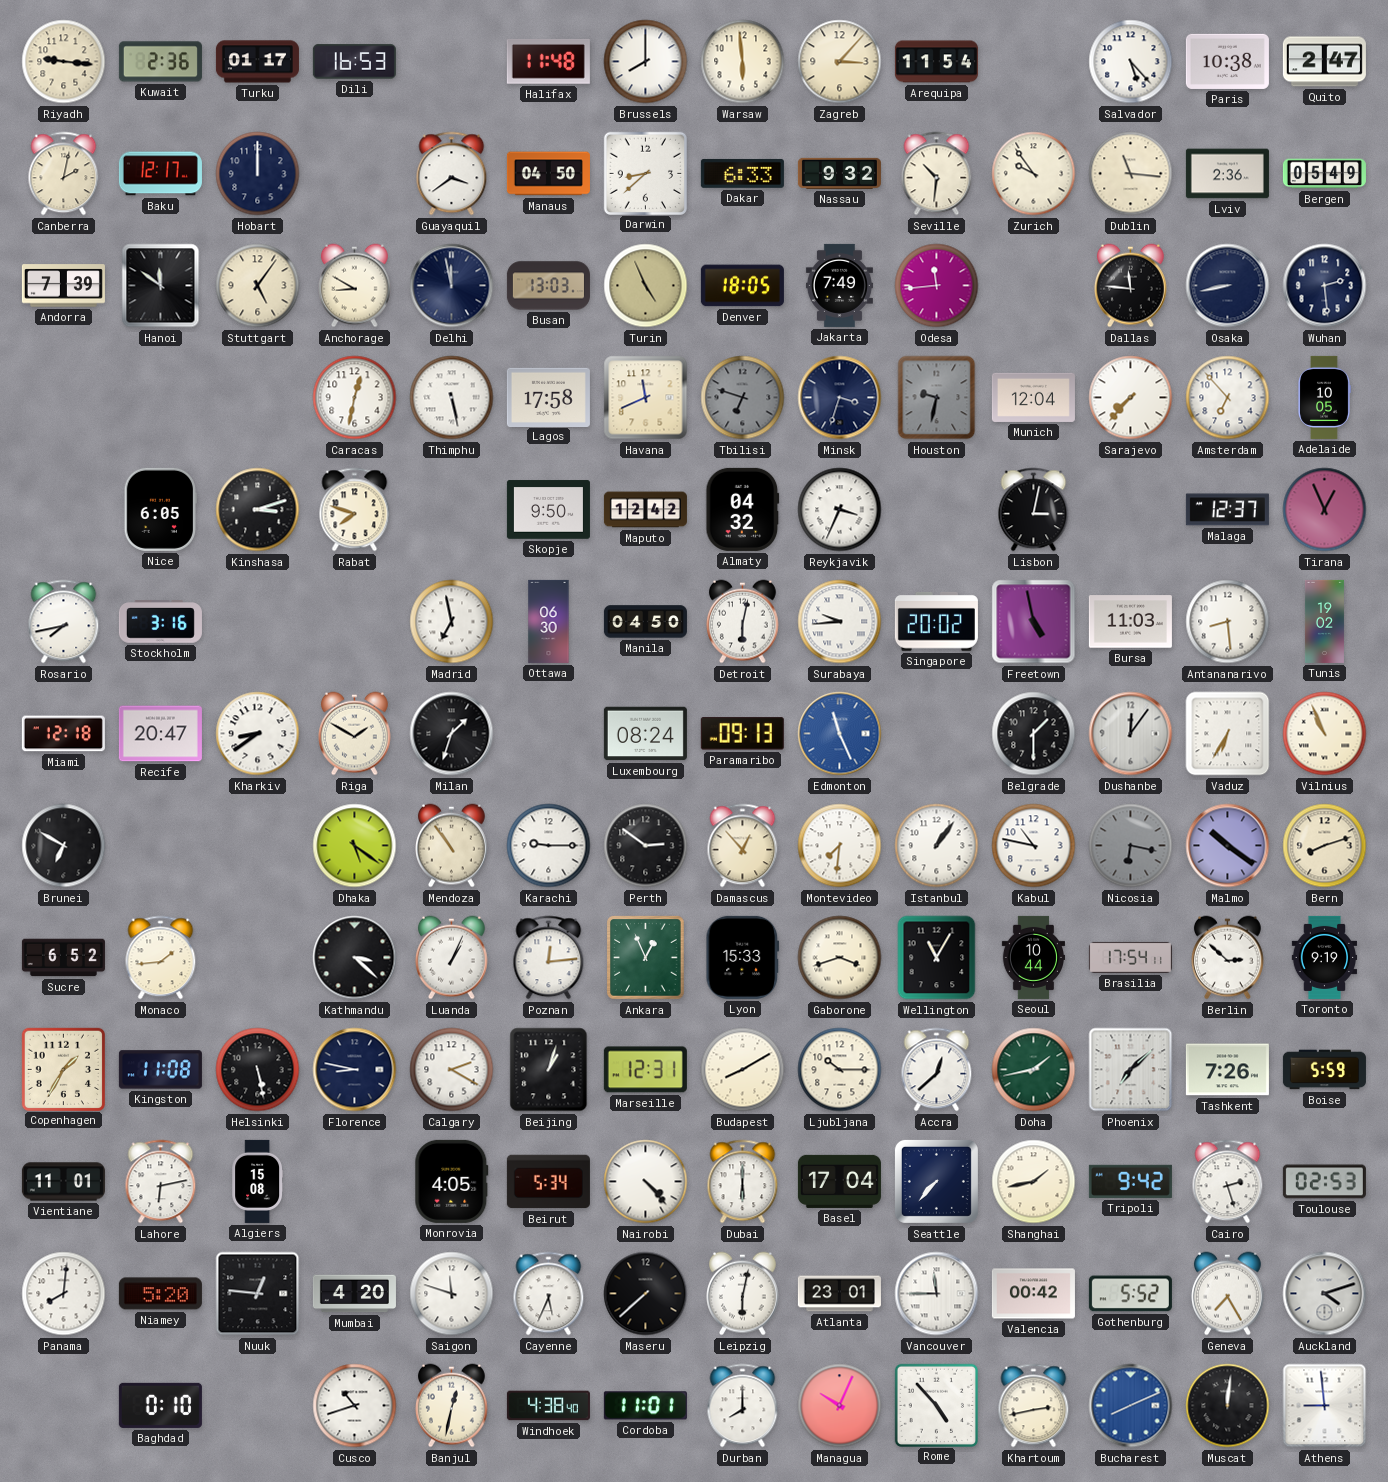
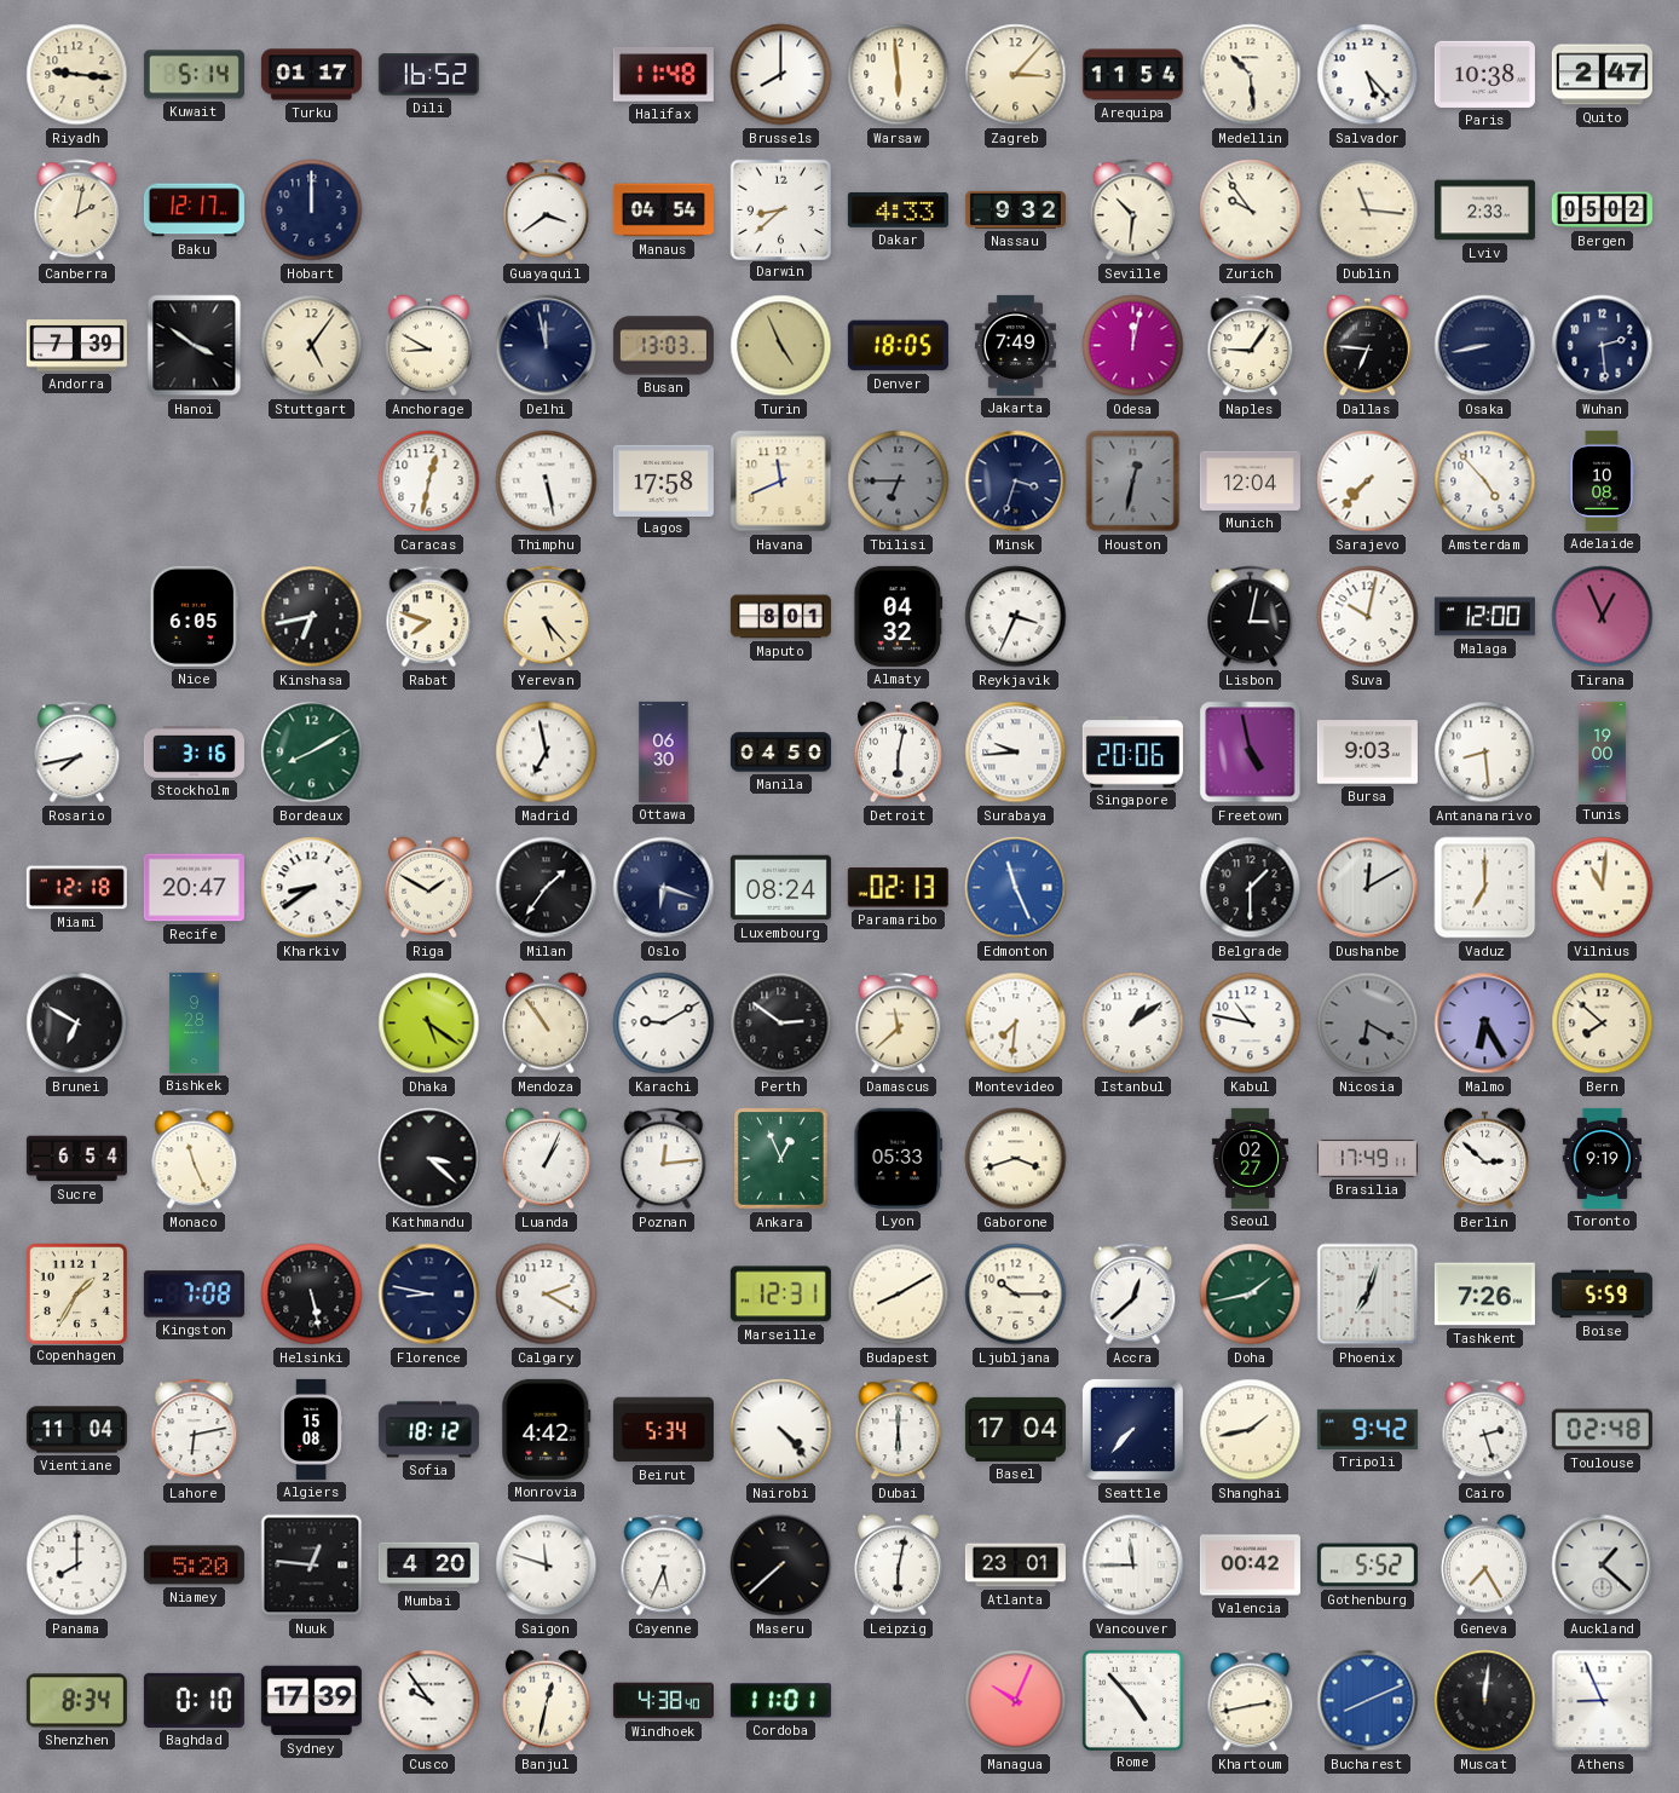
Kuwait: 2:36 -> 5:14 (194, 75)
Dili: 16:53 -> 16:52 (428, 75)
Medellin: none -> 10:29 (1251, 75)
Manaus: 04:50 -> 04:54 (663, 211)
Dakar: 6:33 -> 4:33 (898, 209)
Lviv: 2:36 -> 2:33 (1484, 211)
Bergen: 05:49 -> 05:02 (1602, 211)
Hanoi: 11:51 -> 3:51 (195, 346)
Odesa: 11:44 -> 12:02 (1133, 346)
Naples: none -> 9:06 (1251, 346)
Dallas: 11:46 -> 6:46 (1368, 346)
Tbilisi: 6:48 -> 6:45 (899, 482)
Houston: 9:32 -> 12:32 (1133, 482)
Amsterdam: 6:53 -> 4:53 (1485, 482)
Adelaide: 10:05 -> 10:08 (1602, 480)
Kinshasa: 3:12 -> 6:43 (312, 617)
Yerevan: none -> 5:23 (547, 617)
Skopje: 9:50 -> none (548, 510)
Maputo: 12:42 -> 8:01 (780, 617)
Suva: none -> 10:02 (1368, 617)
Malaga: 12:37 -> 12:00 (1484, 617)
Bordeaux: none -> 8:10 (312, 753)
Singapore: 20:02 -> 20:06 (1132, 753)
Bursa: 11:03 -> 9:03 (1367, 753)
Tunis: 19:02 -> 19:00 (1602, 751)
Milan: 1:33 -> 1:36 (547, 888)
Oslo: none -> 6:18 (664, 888)
Paramaribo: 09:13 -> 02:13 (898, 888)
Dushanbe: 12:06 -> 12:10 (1368, 888)
Vaduz: 6:35 -> 7:00 (1485, 888)
Vilnius: 10:56 -> 11:01 (1603, 888)
Bishkek: none -> 9:28 (195, 1022)
Karachi: 9:15 -> 9:10 (664, 1024)
Damascus: 12:53 -> 11:38 (899, 1024)
Istanbul: 1:06 -> 1:09 (1133, 1024)
Nicosia: 6:17 -> 6:20 (1368, 1024)
Malmo: 10:21 -> 6:25 (1485, 1024)
Bern: 8:12 -> 7:52 (1603, 1024)
Sucre: 6:52 -> 6:54 (76, 1159)
Monaco: 1:44 -> 11:26 (195, 1159)
Lyon: 15:33 -> 05:33 (899, 1158)
Wellington: 11:05 -> none (937, 958)
Seoul: 10:44 -> 02:27 (1250, 1158)
Brasilia: 17:54 -> 17:49 (1367, 1158)
Kingston: 11:08 -> 7:08 (194, 1295)
Beijing: 1:03 -> none (549, 1070)
Phoenix: 7:08 -> 7:03 (1368, 1295)
Vientiane: 11:01 -> 11:04 (76, 1430)
Sofia: none -> 18:12 (428, 1430)
Monrovia: 4:05 -> 4:42 (547, 1429)
Toulouse: 02:53 -> 02:48 (1602, 1430)
Panama: 8:01 -> 8:00 (77, 1566)
Auckland: 4:12 -> 1:22 (1603, 1566)
Shenzhen: none -> 8:34 (76, 1701)
Sydney: none -> 17:39 (311, 1701)
Cusco: 10:42 -> 9:54 (429, 1701)
Durban: 8:00 -> none (743, 1406)
Athens: 8:59 -> 8:56 (1603, 1701)
